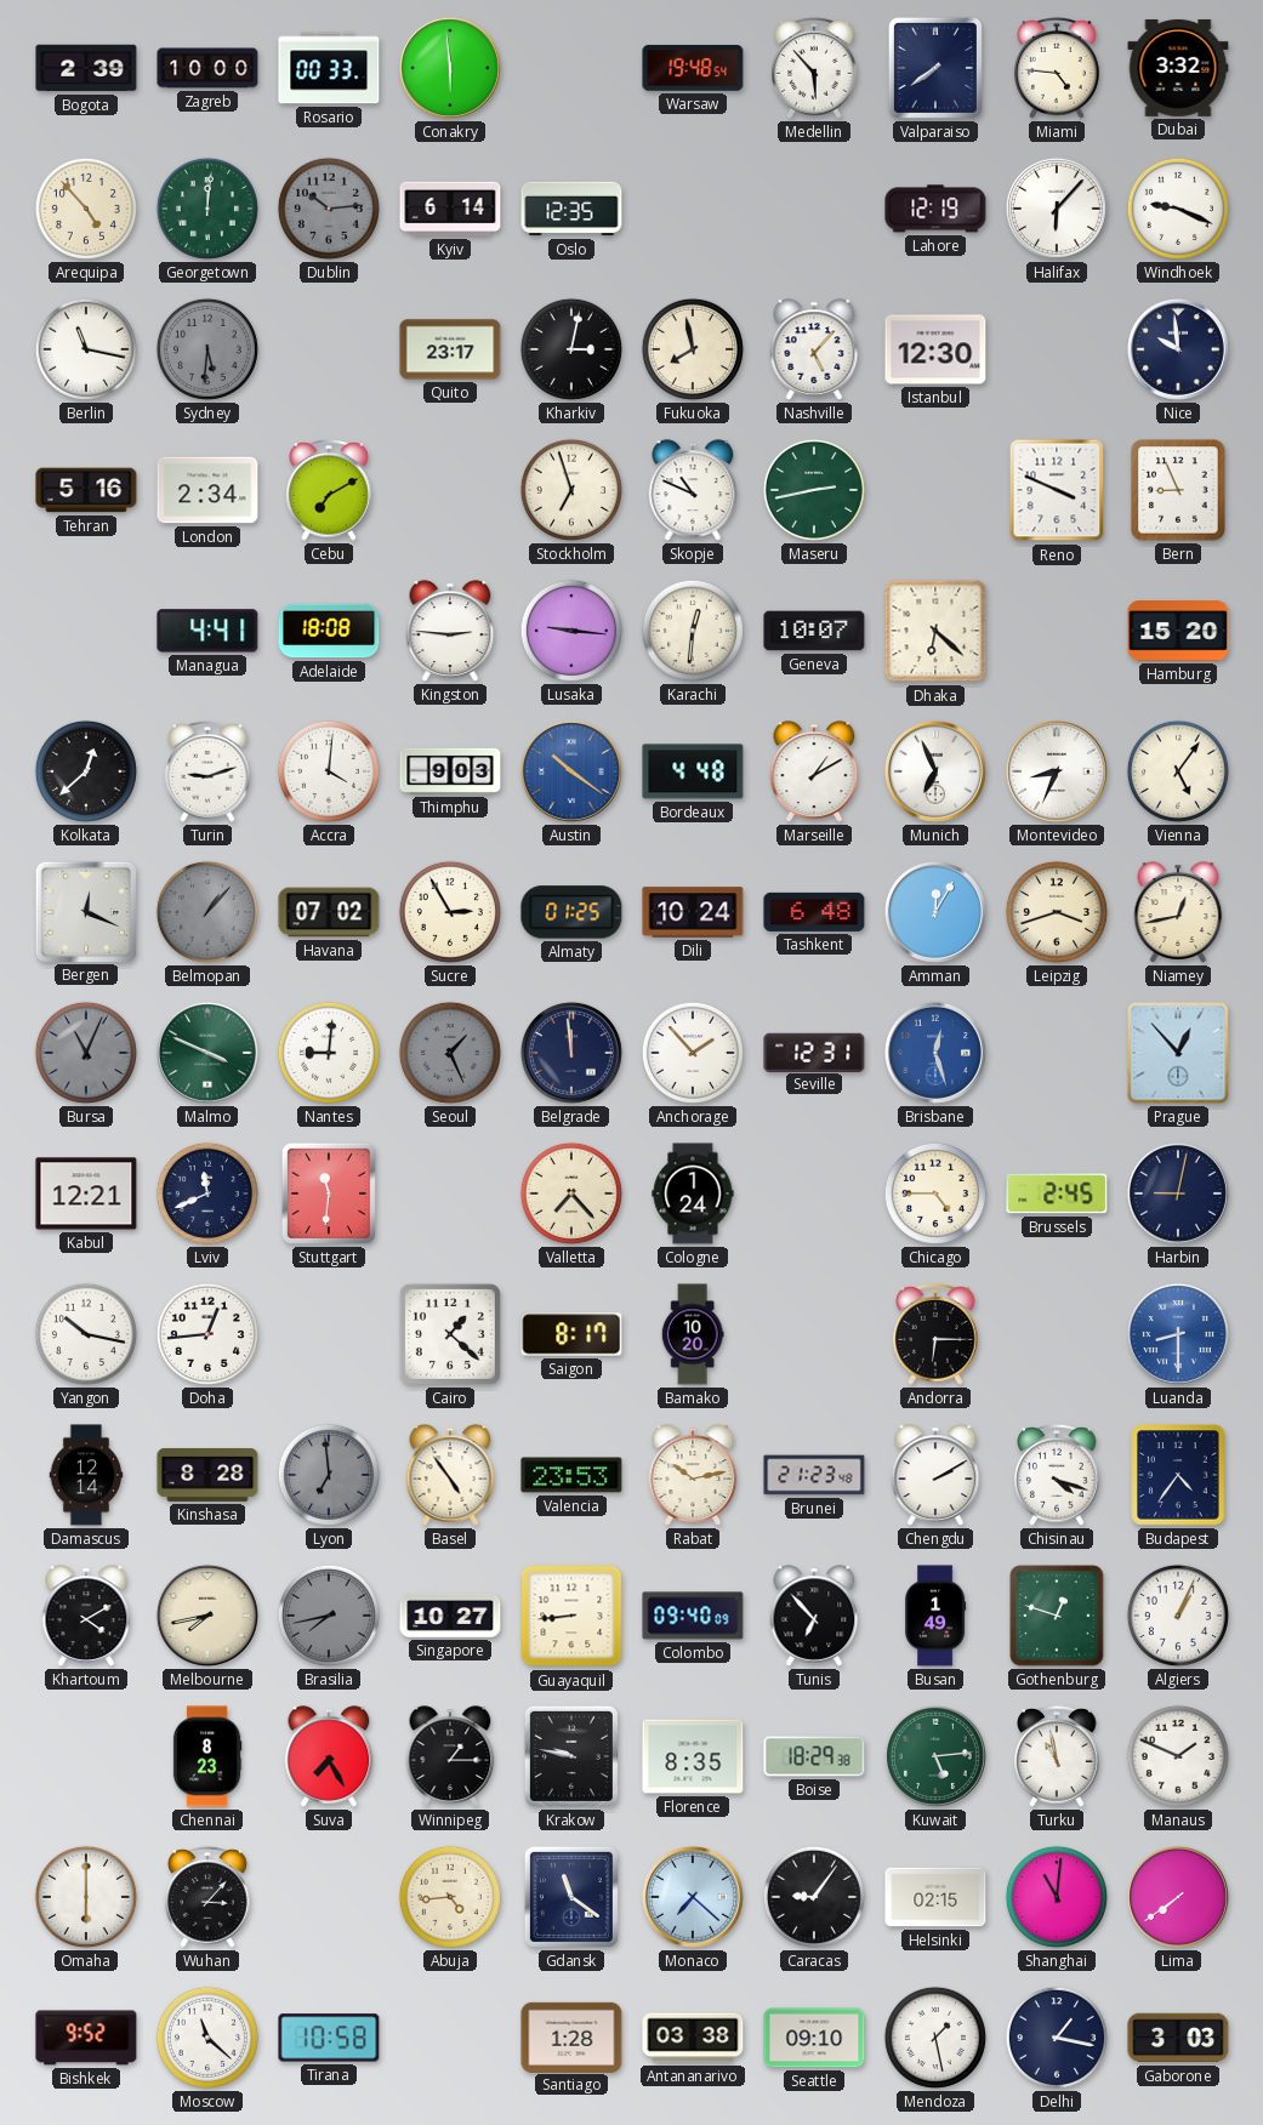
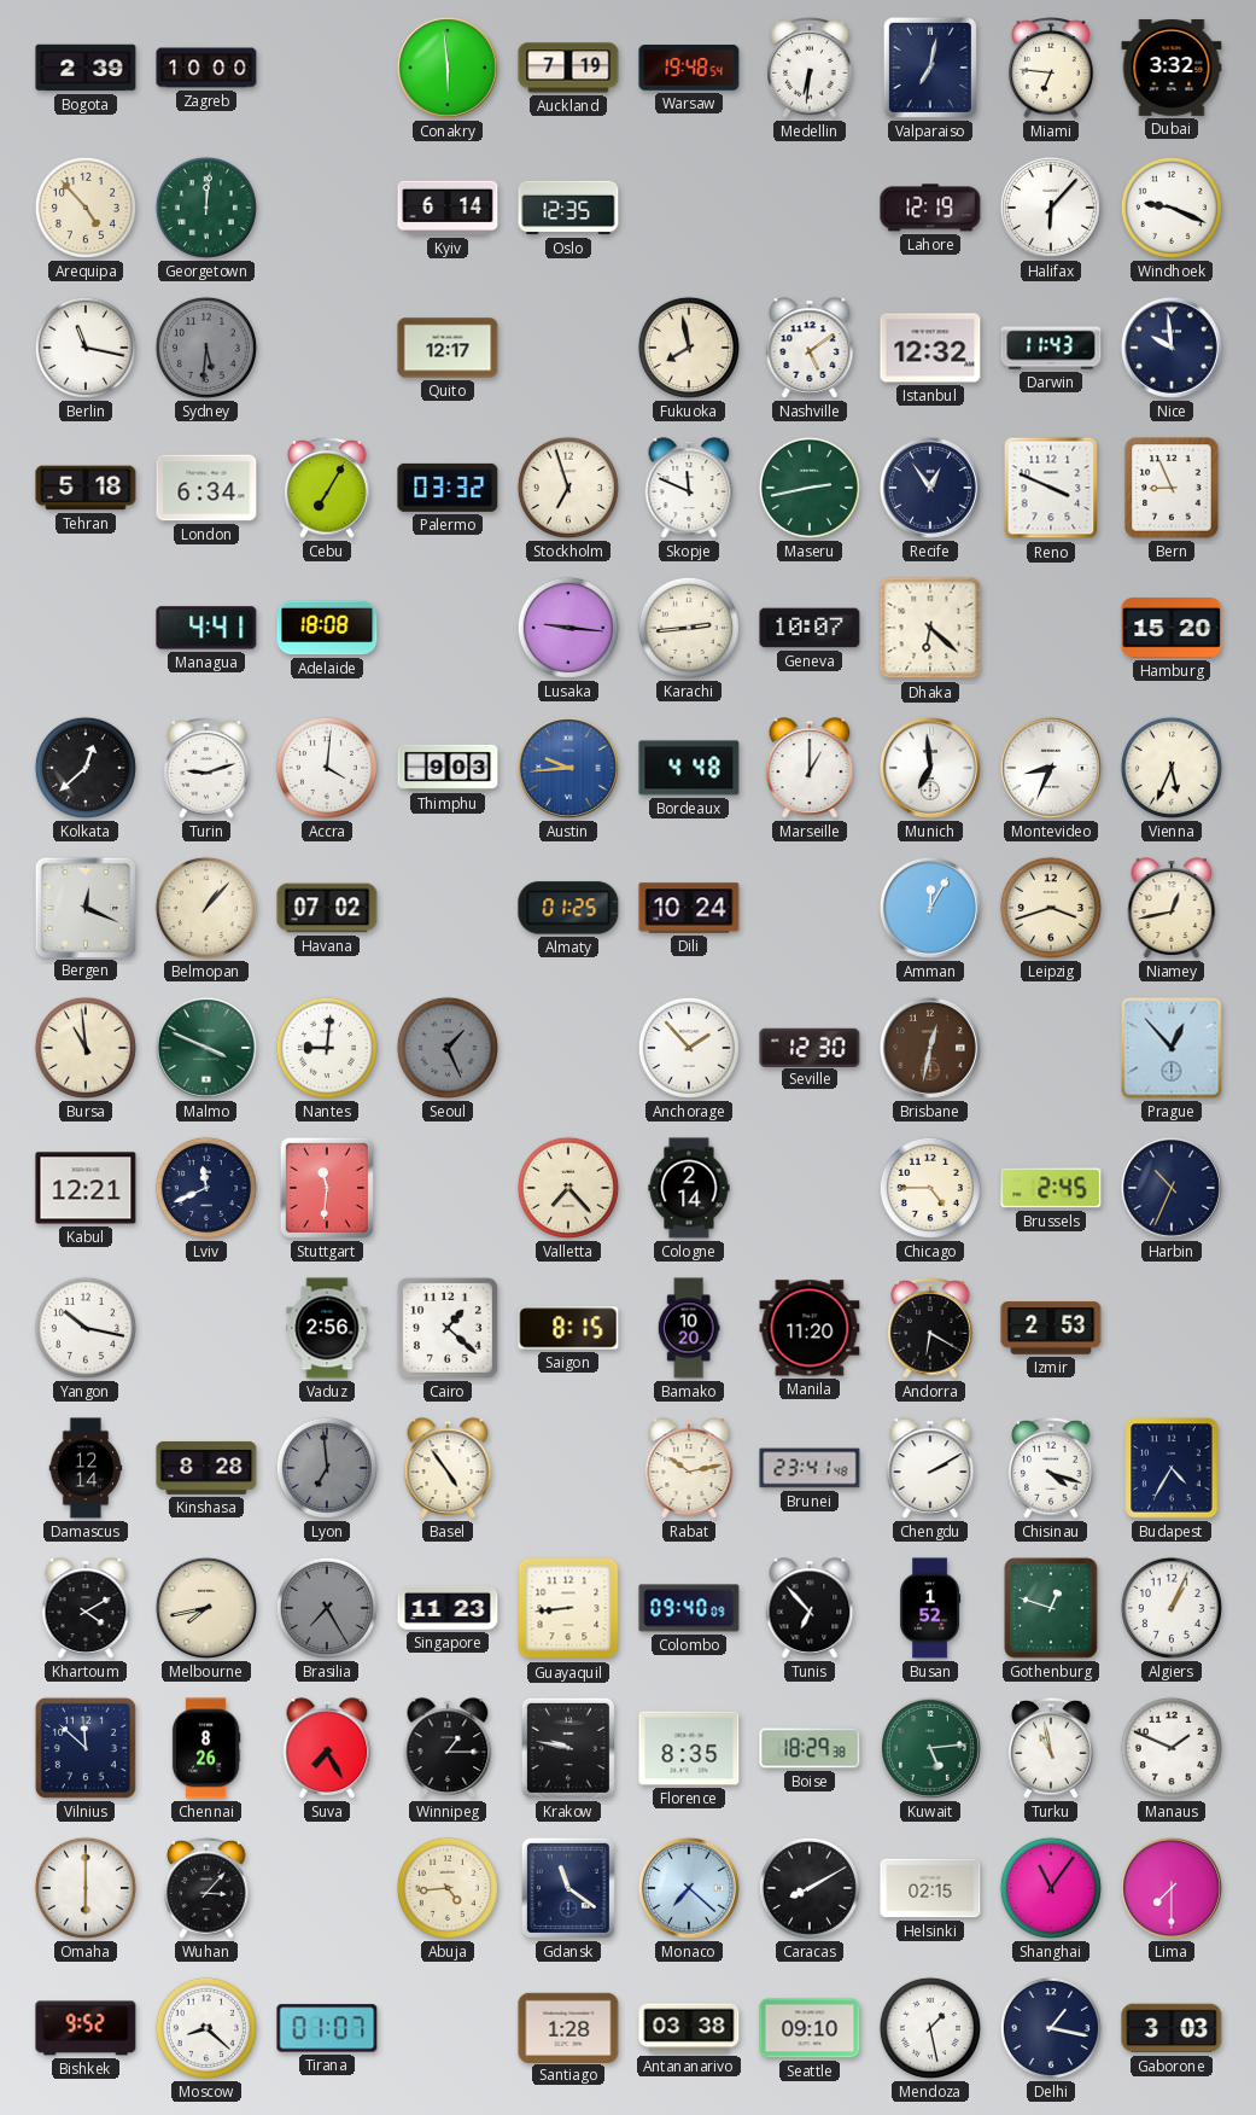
Rosario: 00:33 -> none (329, 68)
Auckland: none -> 7:19 (568, 68)
Medellin: 5:53 -> 6:31 (810, 69)
Valparaiso: 7:39 -> 7:02 (930, 68)
Miami: 4:46 -> 6:46 (1051, 69)
Dublin: 10:14 -> none (329, 209)
Quito: 23:17 -> 12:17 (448, 348)
Kharkiv: 3:02 -> none (571, 349)
Nashville: 5:07 -> 5:09 (810, 348)
Istanbul: 12:30 -> 12:32 (930, 348)
Darwin: none -> 11:43 (1051, 348)
Tehran: 5:16 -> 5:18 (86, 488)
London: 2:34 -> 6:34 (206, 488)
Cebu: 7:10 -> 7:05 (327, 489)
Palermo: none -> 03:32 (448, 488)
Skopje: 10:49 -> 11:49 (689, 488)
Recife: none -> 12:54 (930, 488)
Kingston: 2:46 -> none (450, 631)
Karachi: 12:31 -> 2:44 (689, 628)
Austin: 10:21 -> 9:44 (568, 768)
Marseille: 1:10 -> 1:00 (810, 768)
Munich: 6:56 -> 6:59 (930, 768)
Vienna: 5:06 -> 5:34 (1172, 768)
Belmopan dial: grey -> cream (206, 908)
Sucre: 2:55 -> none (450, 912)
Tashkent: 6:48 -> none (814, 912)
Bursa: 11:04 -> 10:59 (86, 1048)
Bursa dial: grey -> cream (86, 1048)
Belgrade: 11:59 -> none (571, 1053)
Seville: 12:31 -> 12:30 (810, 1047)
Brisbane: 12:27 -> 12:32 (930, 1048)
Brisbane dial: blue -> brown (930, 1048)
Cologne: 1:24 -> 2:14 (689, 1188)
Harbin: 9:02 -> 10:34 (1172, 1188)
Doha: 12:44 -> none (207, 1334)
Vaduz: none -> 2:56 (327, 1328)
Saigon: 8:17 -> 8:15 (568, 1328)
Manila: none -> 11:20 (810, 1328)
Andorra: 6:15 -> 6:20 (930, 1329)
Izmir: none -> 2:53 (1051, 1328)
Luanda: 8:30 -> none (1178, 1334)
Valencia: 23:53 -> none (571, 1475)
Brunei: 21:23 -> 23:41 (810, 1468)
Budapest: 4:36 -> 4:35 (1172, 1468)
Brasilia: 7:43 -> 7:25 (327, 1608)
Singapore: 10:27 -> 11:23 (448, 1608)
Busan: 1:49 -> 1:52 (930, 1608)
Vilnius: none -> 11:52 (86, 1748)
Chennai: 8:23 -> 8:26 (206, 1748)
Caracas: 9:06 -> 8:10 (810, 1888)
Shanghai: 11:01 -> 11:06 (1051, 1888)
Lima: 7:39 -> 7:30 (1172, 1888)
Moscow: 11:22 -> 8:22 (206, 2028)
Tirana: 10:58 -> 01:07 (327, 2028)
